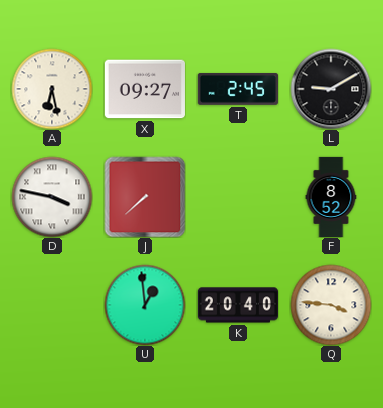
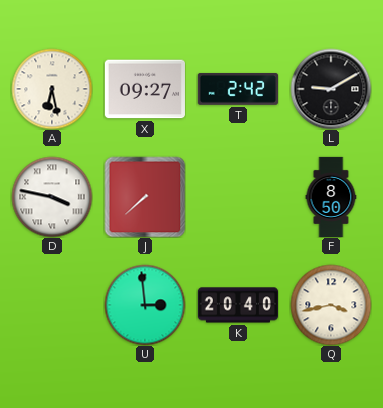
T: 2:45 -> 2:42 (238, 89)
F: 8:52 -> 8:50 (331, 196)
U: 12:59 -> 2:59 (145, 305)
Q: 3:46 -> 3:43 (331, 305)
